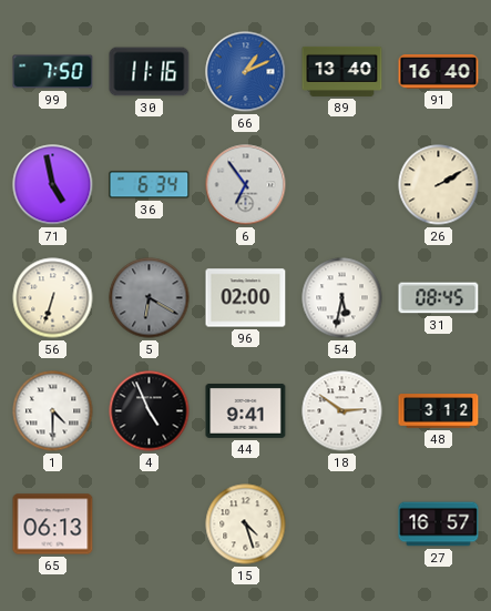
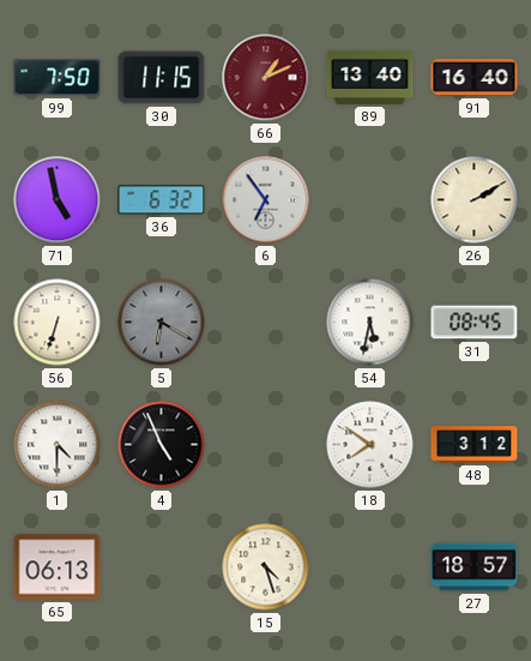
30: 11:16 -> 11:15 (162, 78)
66 dial: blue -> burgundy (266, 78)
36: 6:34 -> 6:32 (162, 200)
96: 02:00 -> none (246, 298)
44: 9:41 -> none (246, 411)
18: 2:51 -> 7:51 (370, 445)
27: 16:57 -> 18:57 (475, 567)
